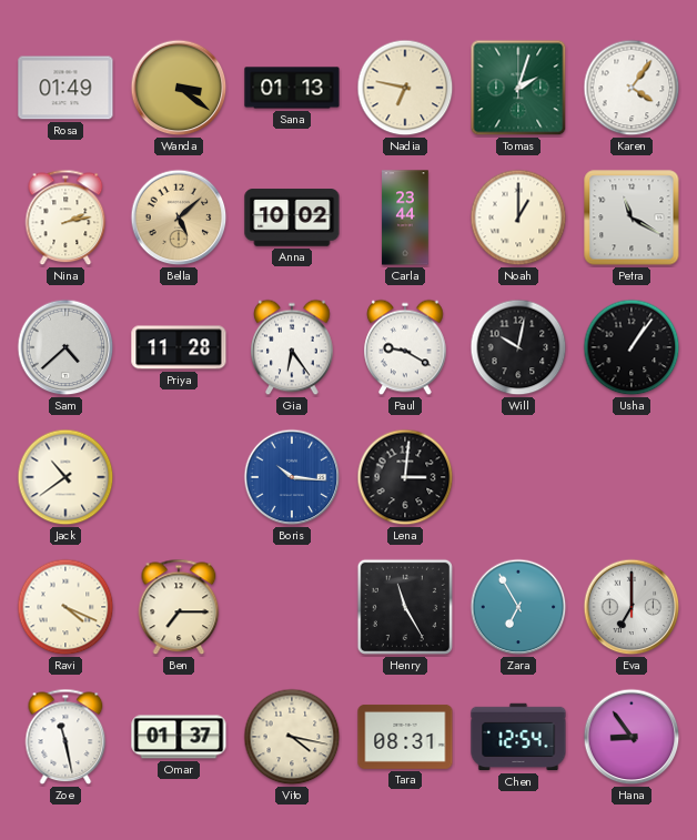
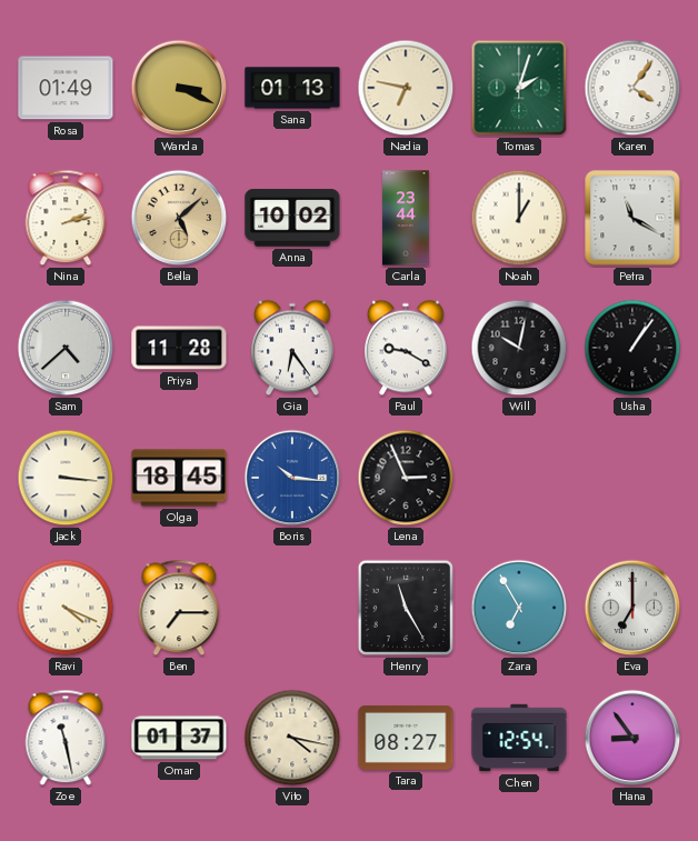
Wanda: 3:21 -> 3:19 (179, 88)
Jack: 10:39 -> 3:16 (66, 478)
Olga: none -> 18:45 (179, 478)
Lena: 3:01 -> 2:56 (406, 478)
Tara: 08:31 -> 08:27 (406, 738)
